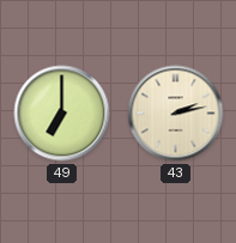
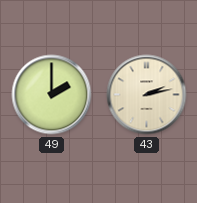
49: 7:00 -> 2:00 (52, 95)
